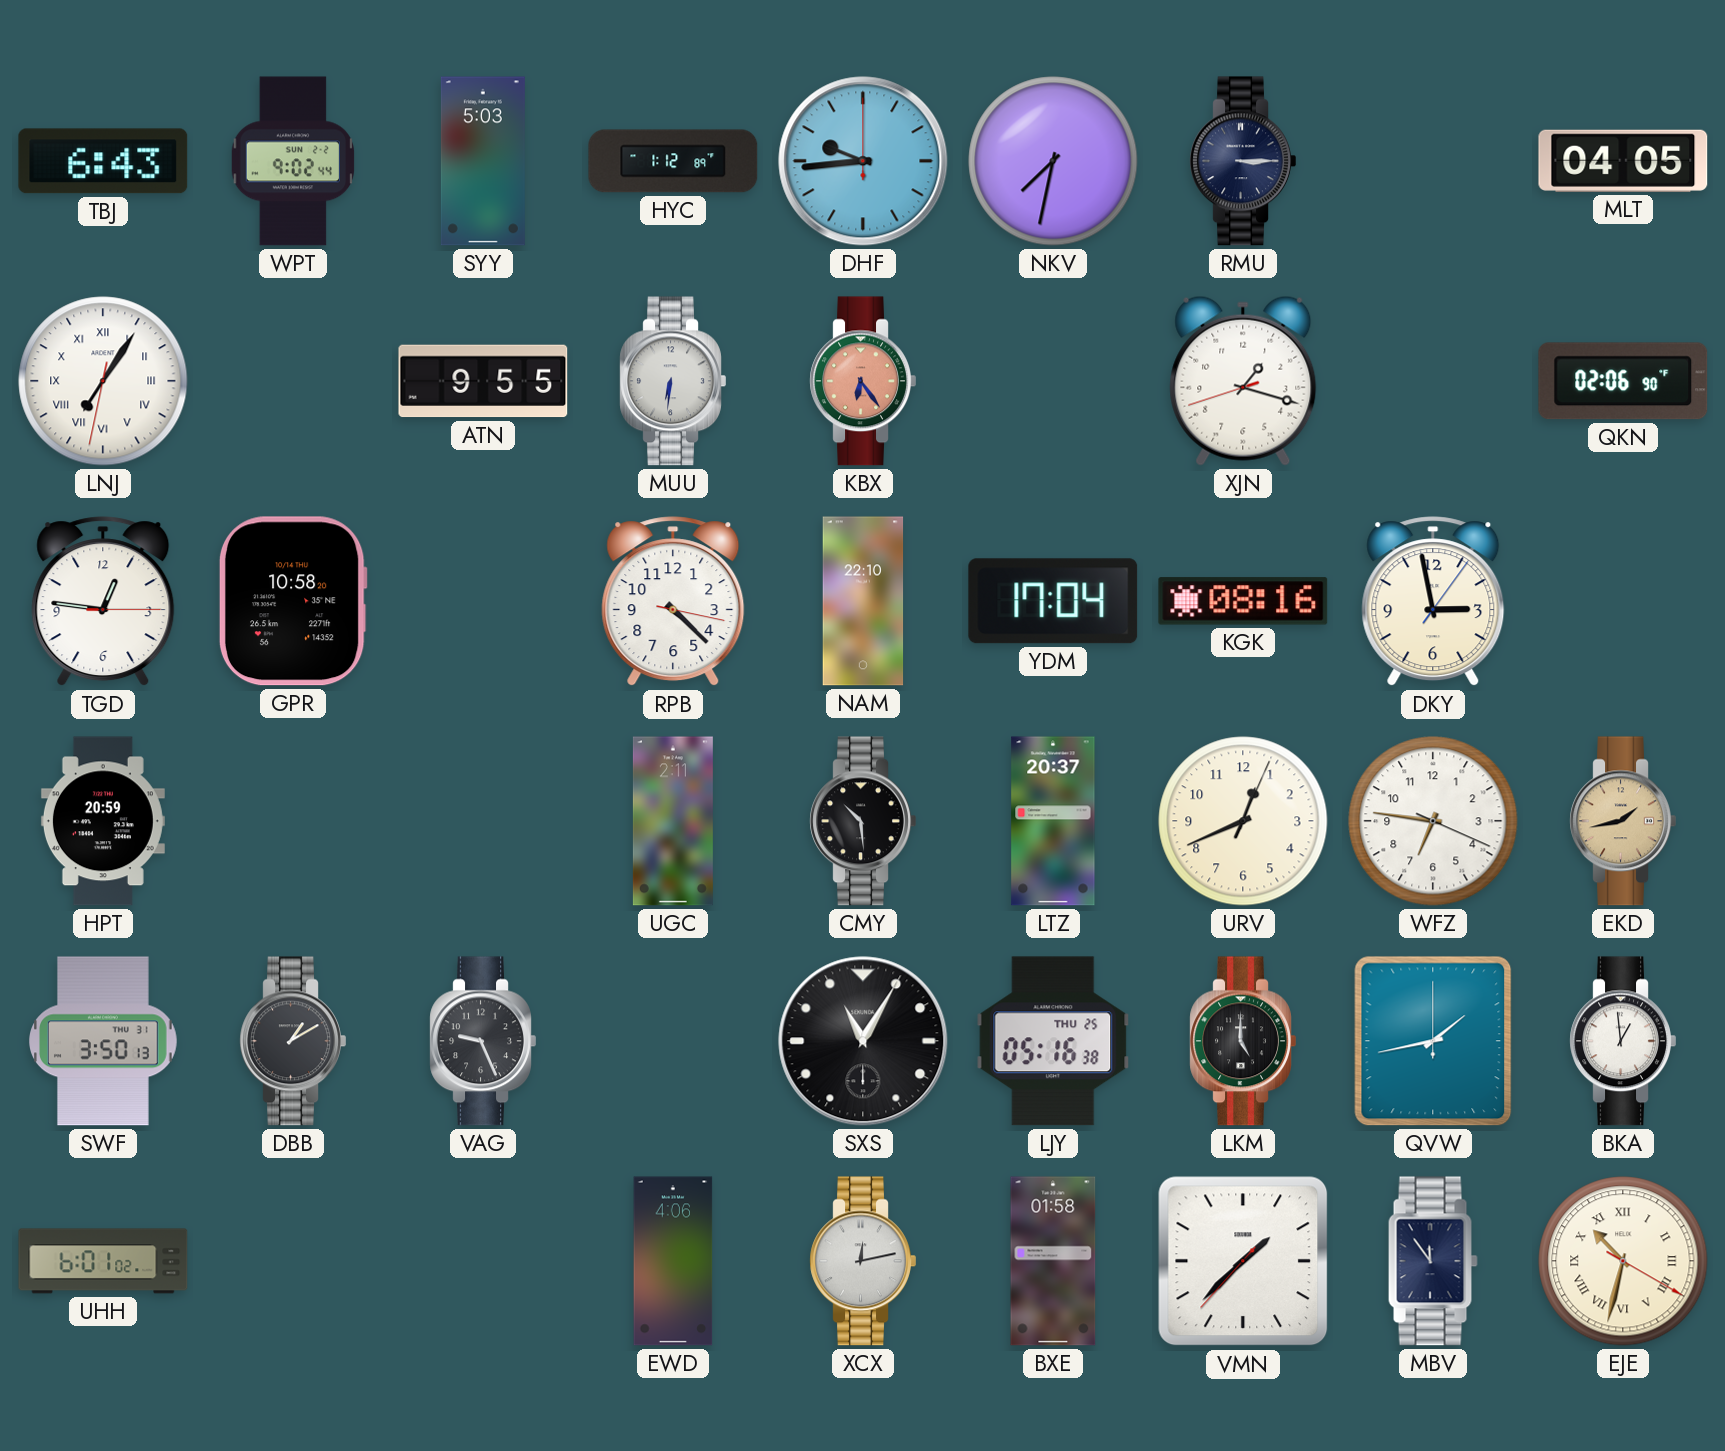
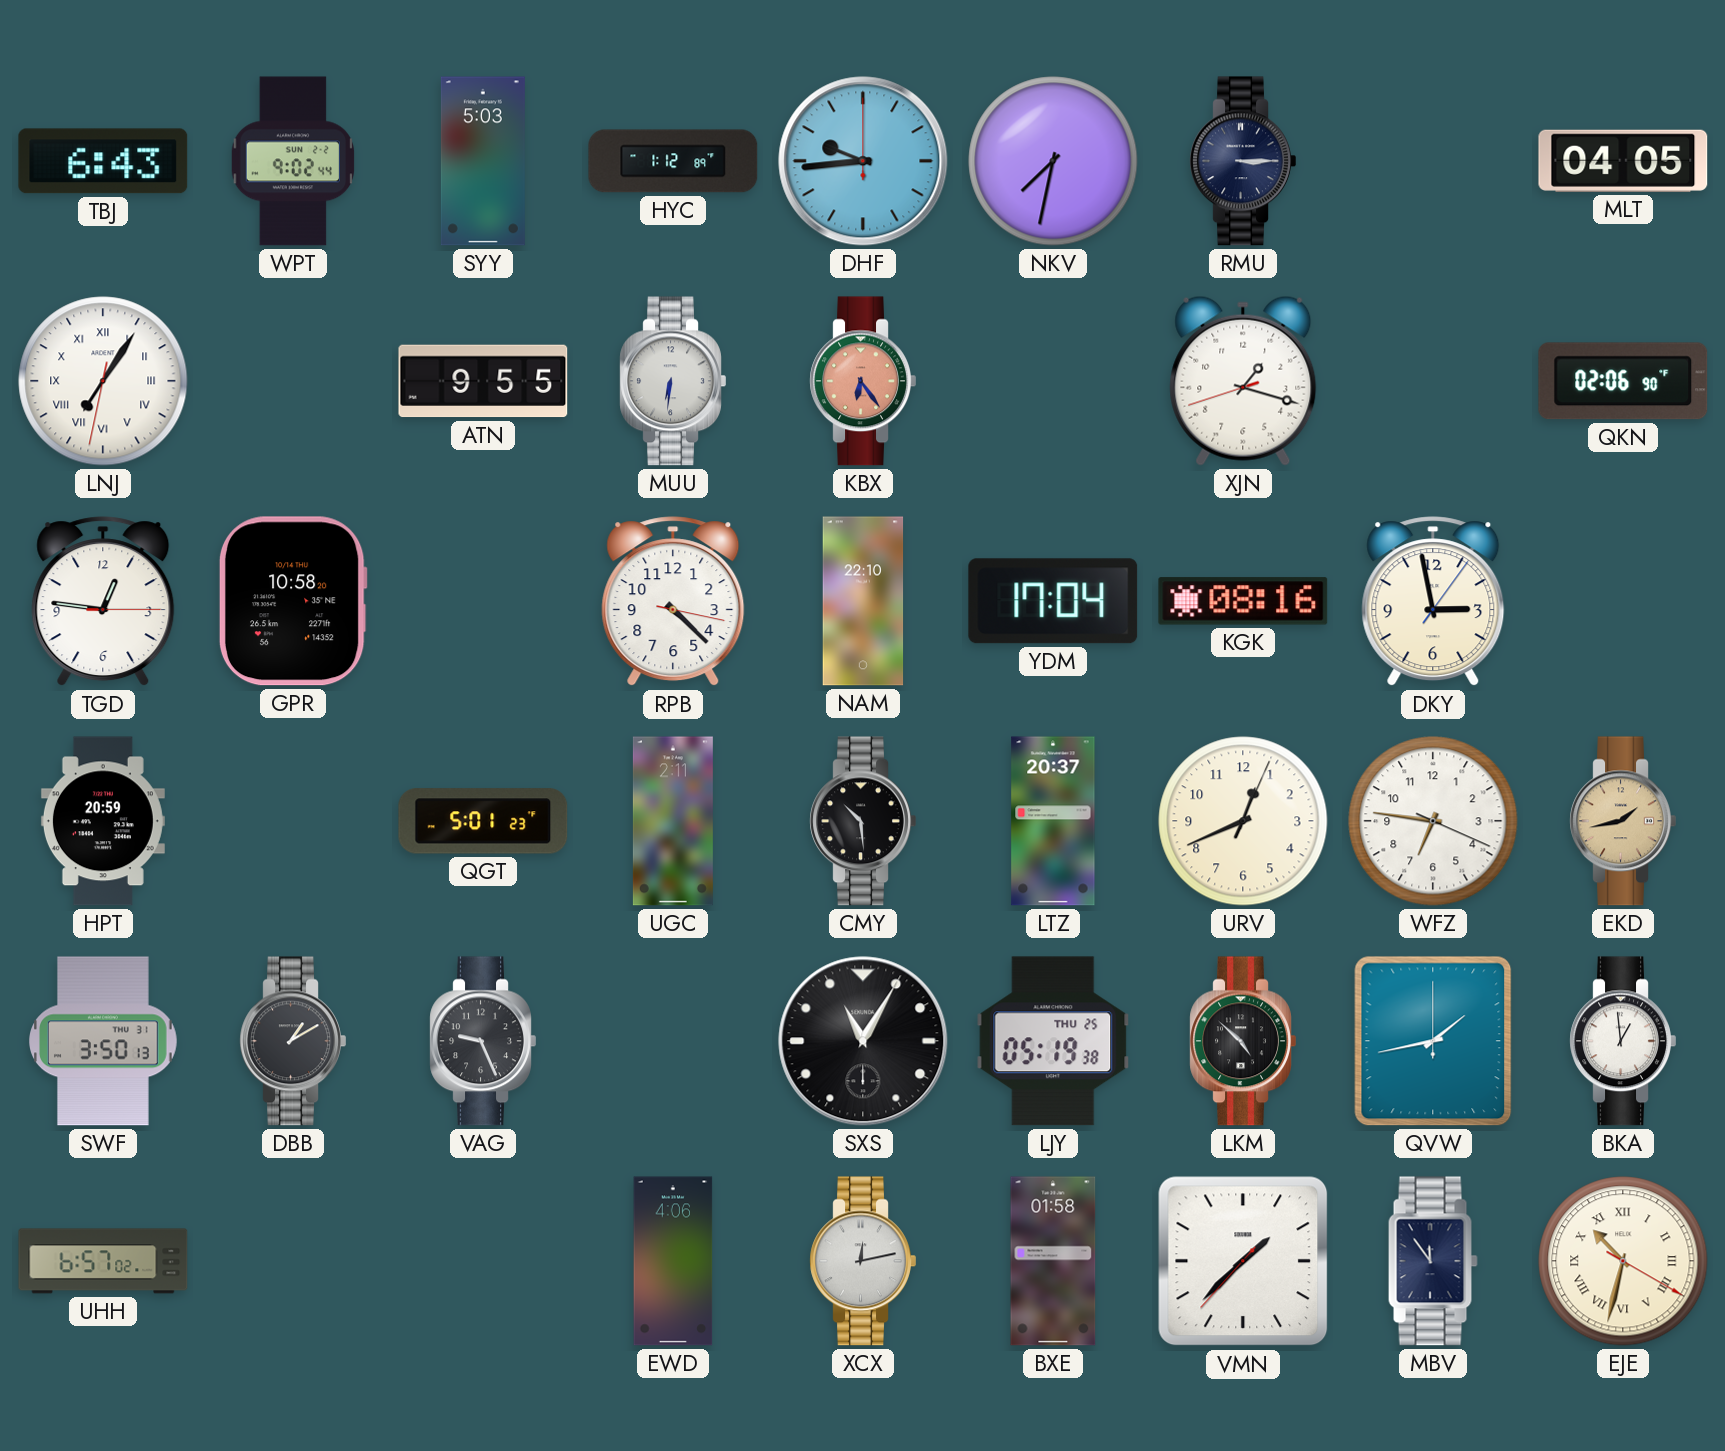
QGT: none -> 5:01 (483, 821)
LJY: 05:16 -> 05:19 (1053, 1041)
LKM: 5:00 -> 4:52 (1243, 1041)
UHH: 6:01 -> 6:57 (103, 1261)
